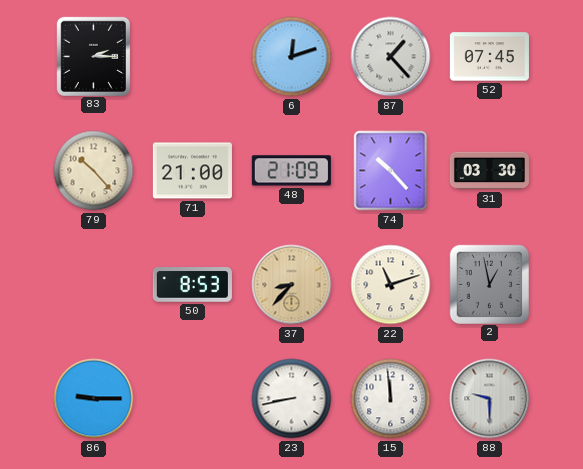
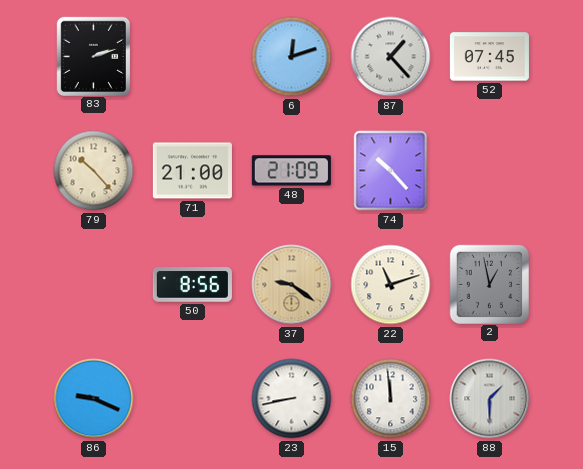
83: 2:15 -> 2:12 (93, 56)
31: 03:30 -> none (489, 171)
50: 8:53 -> 8:56 (192, 285)
37: 8:37 -> 9:21 (292, 285)
86: 9:15 -> 9:19 (94, 399)
88: 9:30 -> 1:30 (490, 399)
